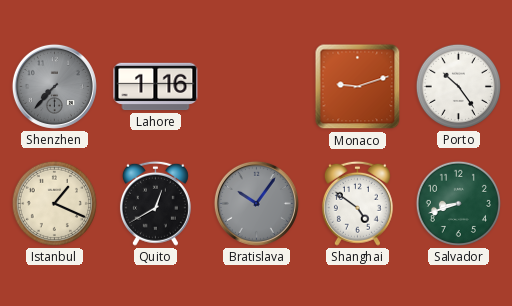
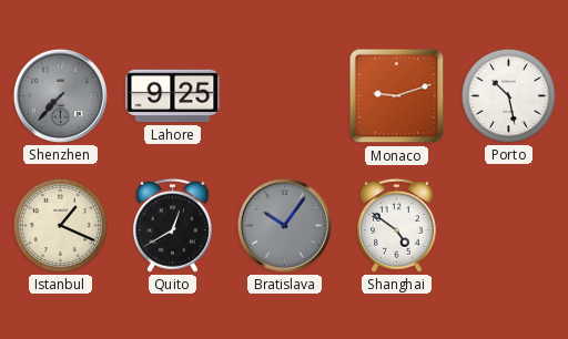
Lahore: 1:16 -> 9:25 (173, 96)
Porto: 10:24 -> 10:28 (508, 95)
Salvador: 8:42 -> none (458, 203)
